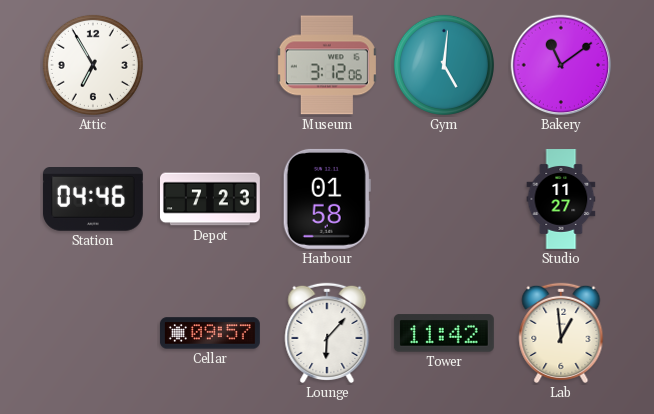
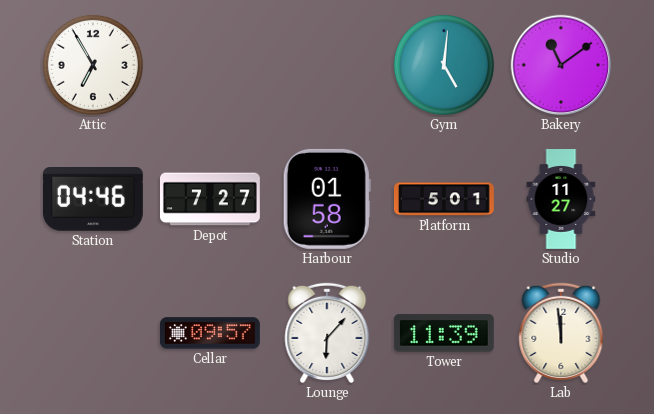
Museum: 3:12 -> none (327, 65)
Depot: 7:23 -> 7:27 (211, 199)
Platform: none -> 5:01 (445, 199)
Tower: 11:42 -> 11:39 (444, 333)
Lab: 12:59 -> 11:59 (561, 333)
